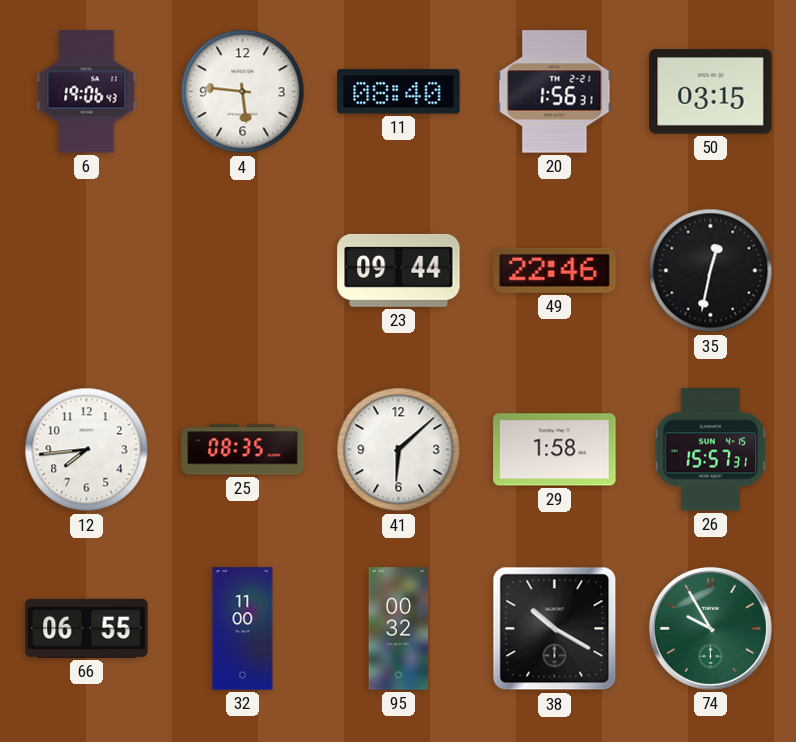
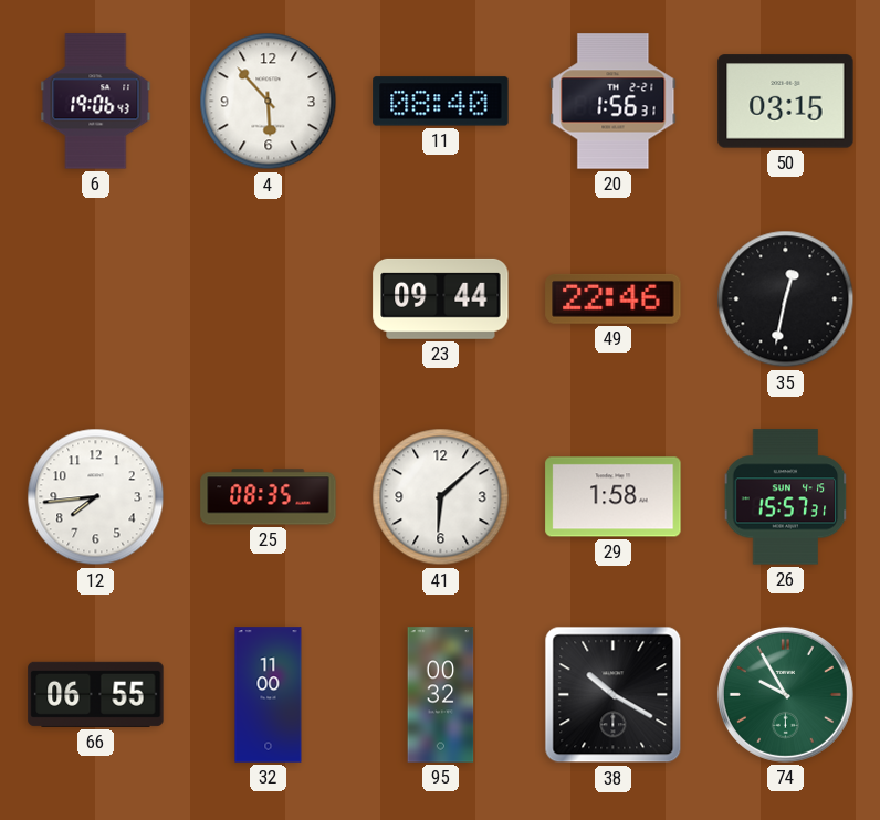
4: 5:46 -> 5:53 (269, 102)
